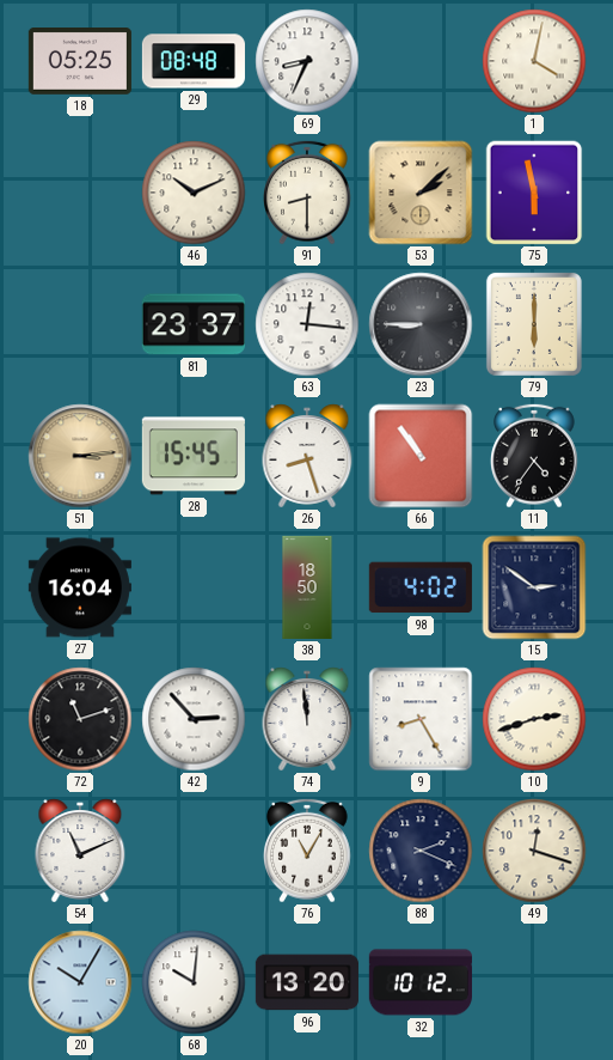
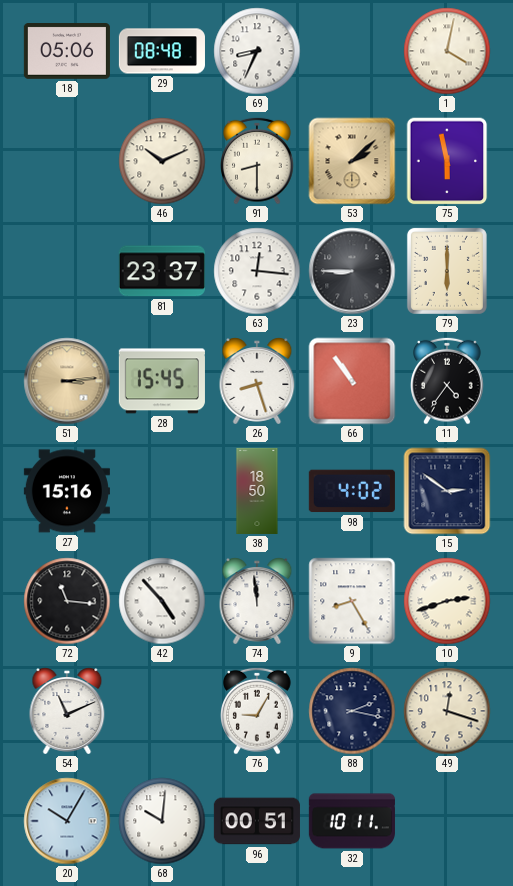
18: 05:25 -> 05:06 (67, 52)
27: 16:04 -> 15:16 (67, 491)
72: 11:12 -> 11:16 (67, 601)
42: 2:53 -> 4:53 (162, 601)
76: 11:05 -> 9:05 (258, 711)
88: 2:19 -> 2:17 (352, 711)
96: 13:20 -> 00:51 (257, 821)
32: 10:12 -> 10:11 (352, 821)
